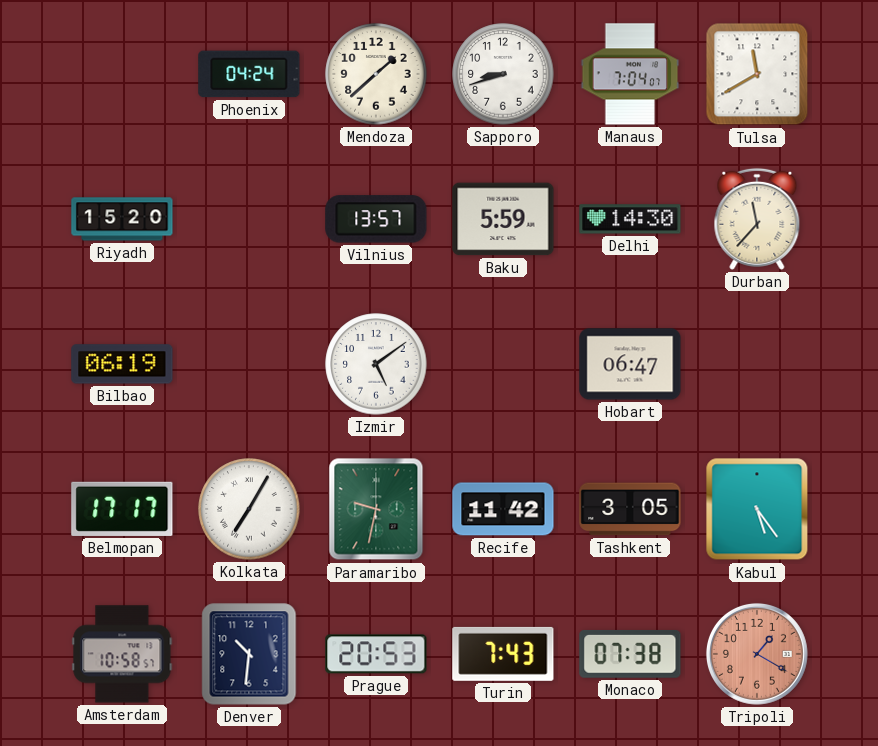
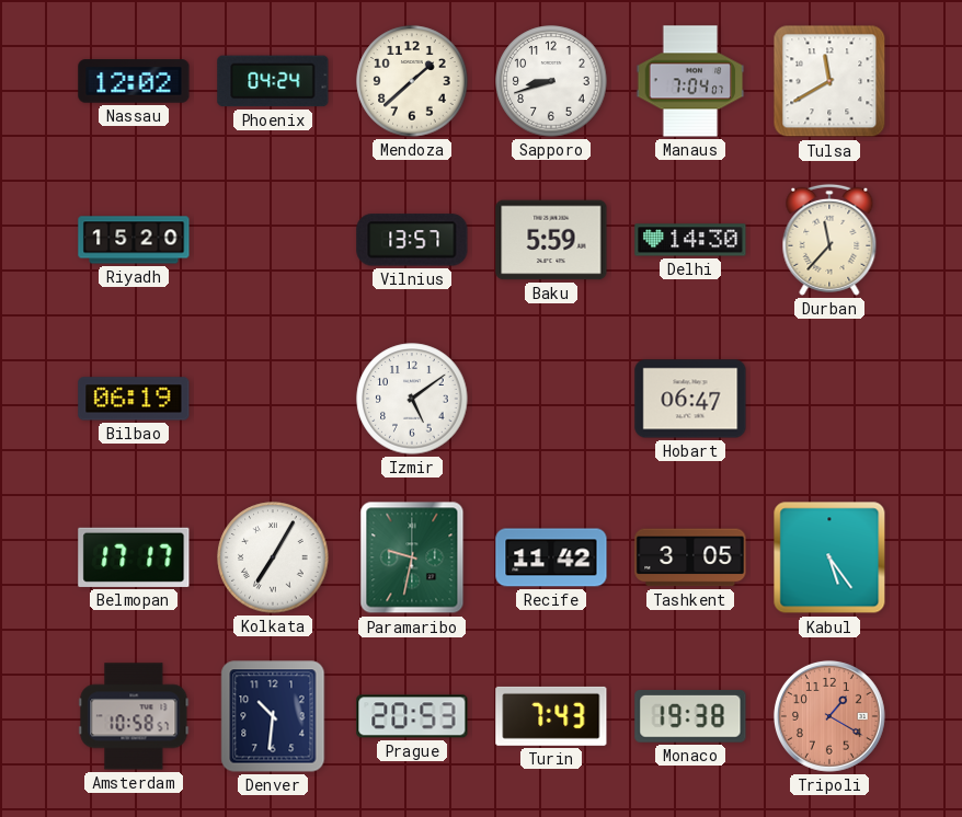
Nassau: none -> 12:02 (134, 81)
Monaco: 07:38 -> 19:38 (690, 716)
